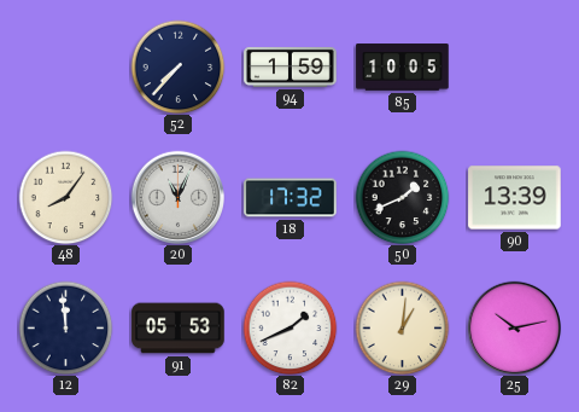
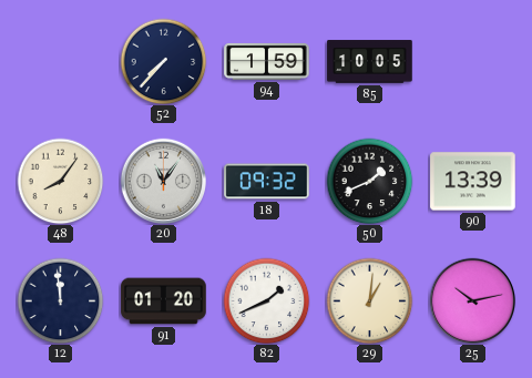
20: 11:04 -> 11:06 (163, 181)
18: 17:32 -> 09:32 (267, 182)
91: 05:53 -> 01:20 (164, 302)
